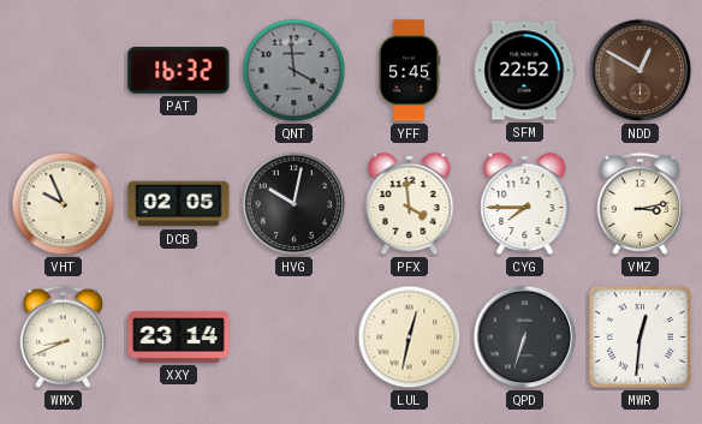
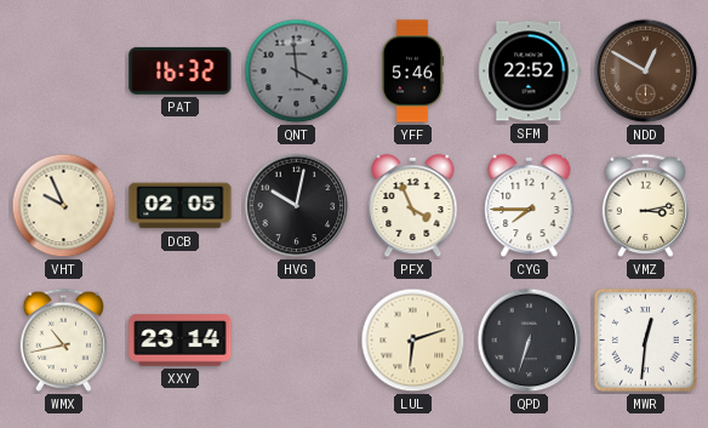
YFF: 5:45 -> 5:46 (412, 72)
PFX: 3:59 -> 3:56 (413, 206)
WMX: 8:41 -> 10:43 (64, 339)
LUL: 12:32 -> 6:12 (413, 341)
